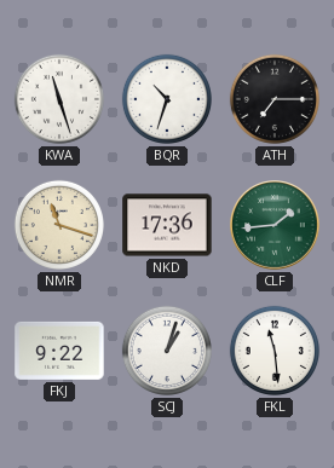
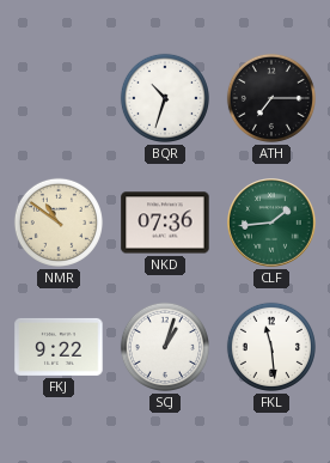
KWA: 11:27 -> none (59, 99)
NMR: 11:18 -> 10:51 (59, 223)
NKD: 17:36 -> 07:36 (165, 223)
